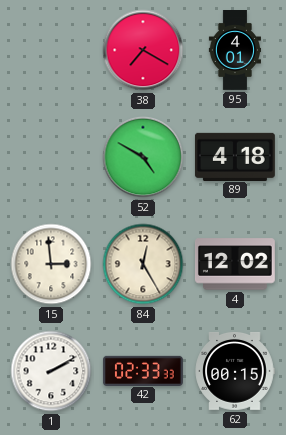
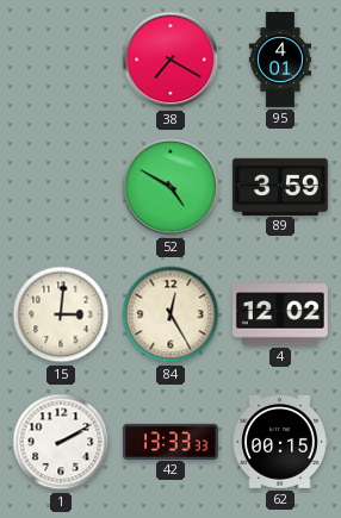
89: 4:18 -> 3:59 (280, 186)
15: 2:59 -> 3:01 (61, 314)
42: 02:33 -> 13:33 (170, 441)
